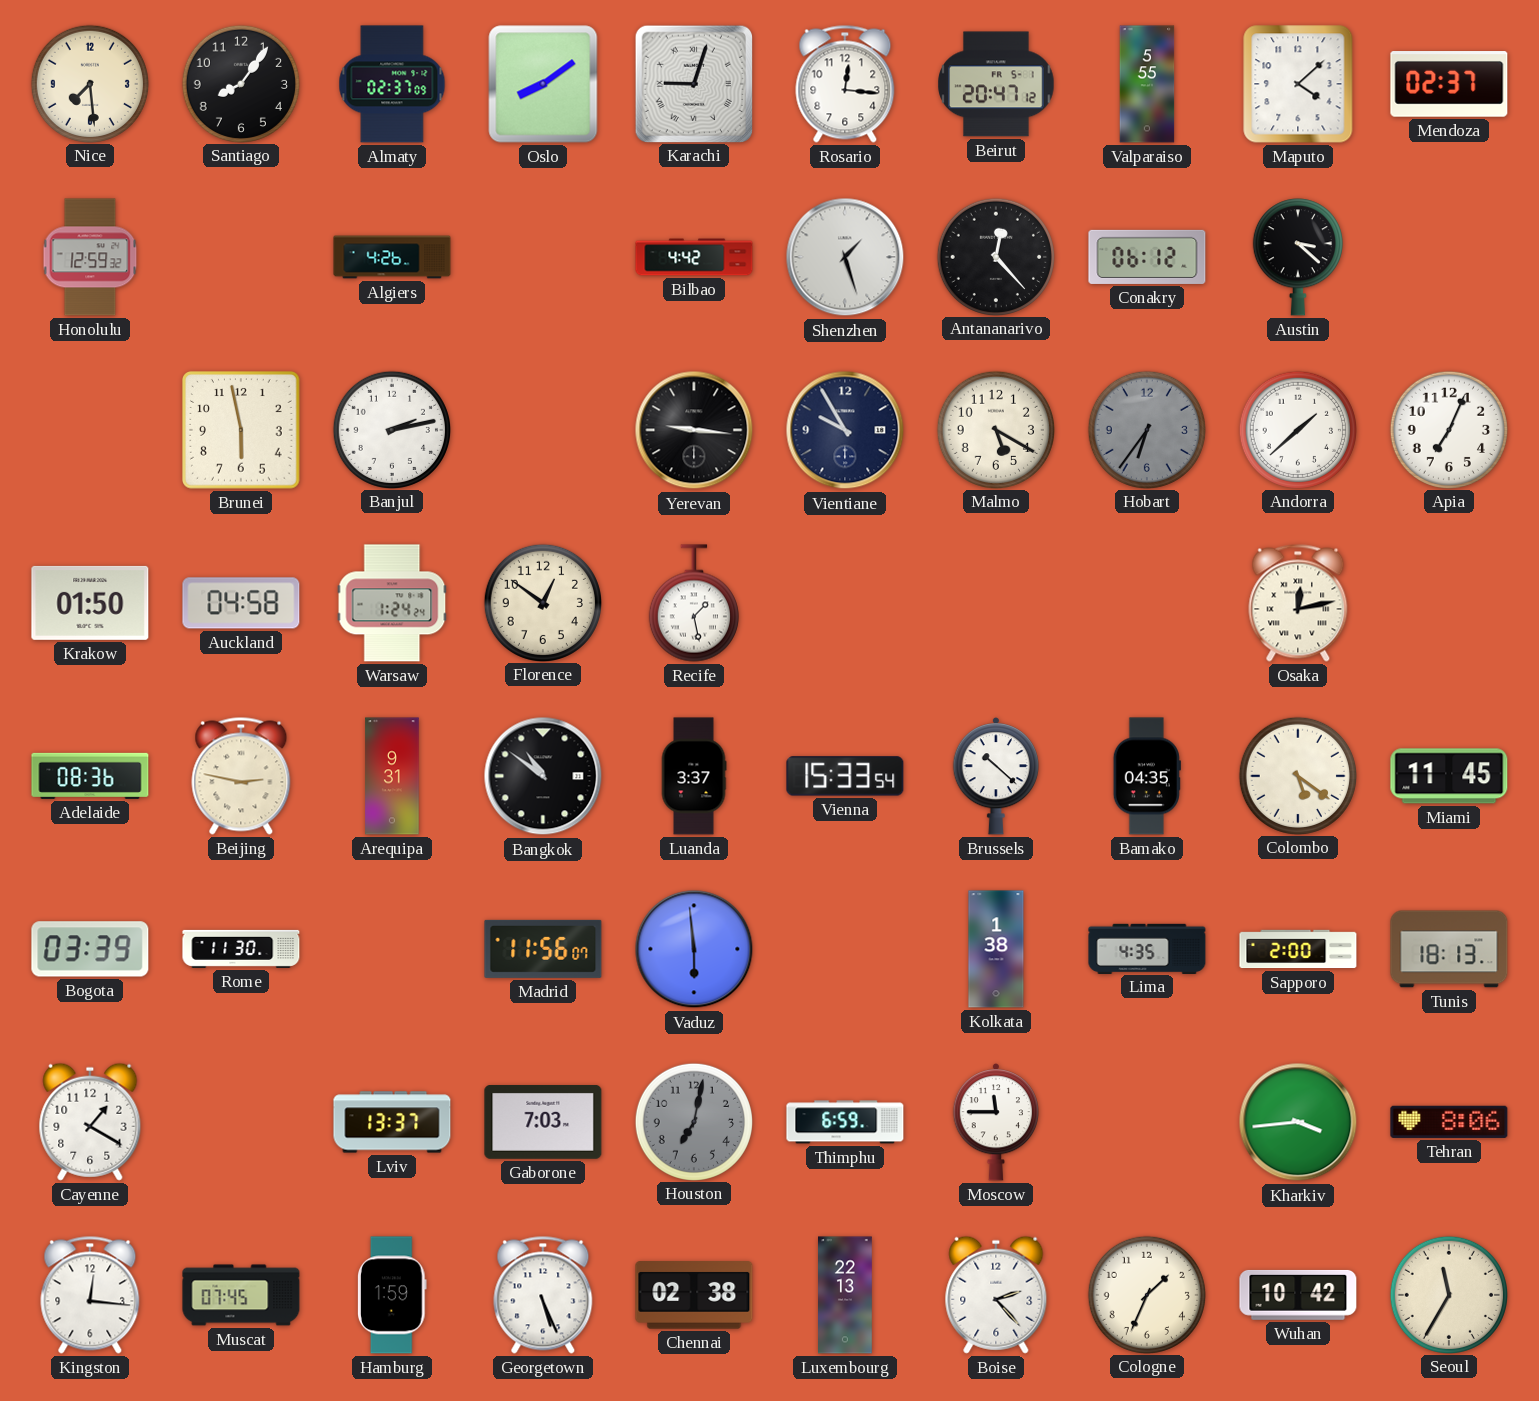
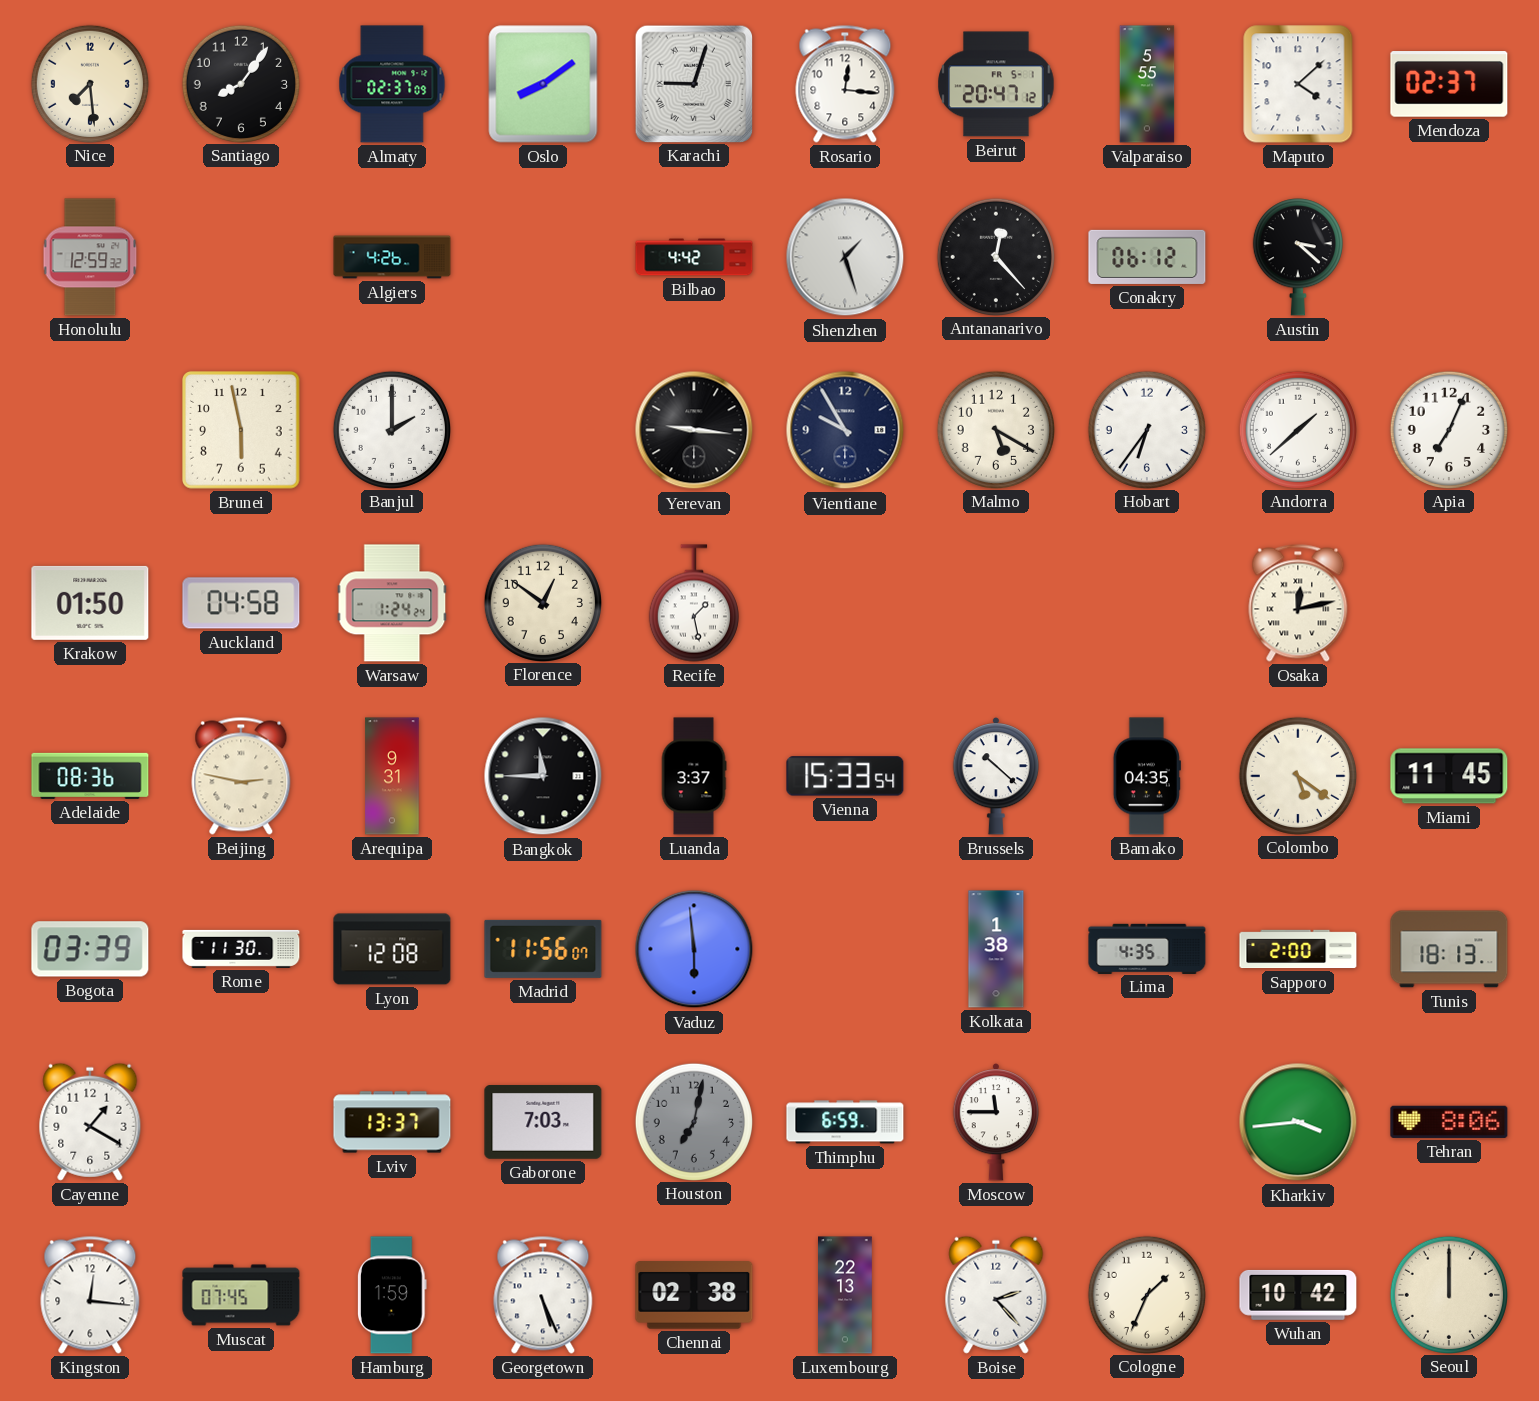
Banjul: 2:13 -> 2:00 (391, 429)
Hobart dial: grey -> white (1146, 429)
Bangkok: 10:51 -> 11:45 (543, 776)
Lyon: none -> 12:08 (392, 949)
Seoul: 11:35 -> 12:00 (1448, 1294)
